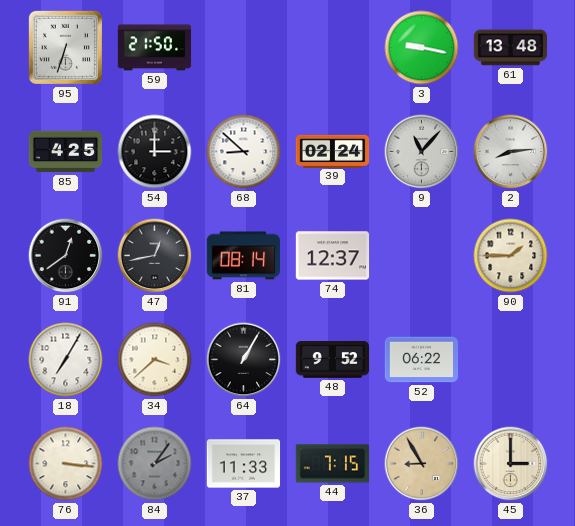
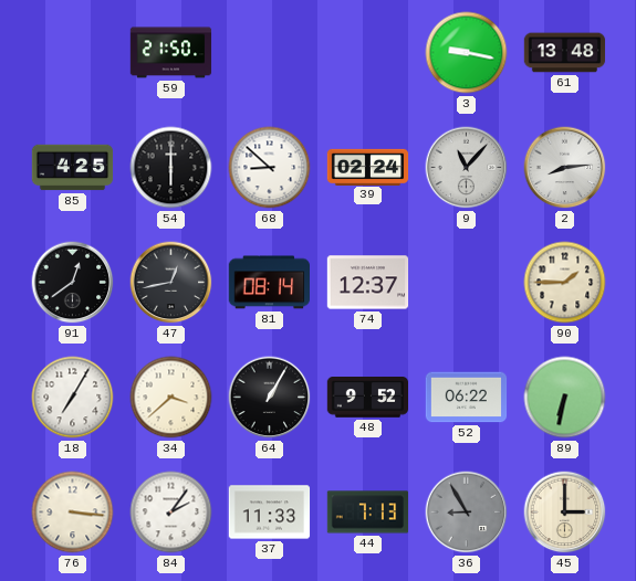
95: 6:33 -> none (65, 47)
54: 3:00 -> 6:00 (171, 168)
89: none -> 6:32 (565, 398)
84 dial: grey -> white (171, 513)
44: 7:15 -> 7:13 (368, 513)
36 dial: champagne -> grey (467, 513)
